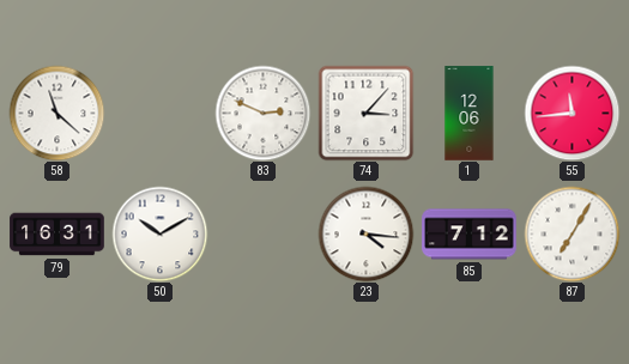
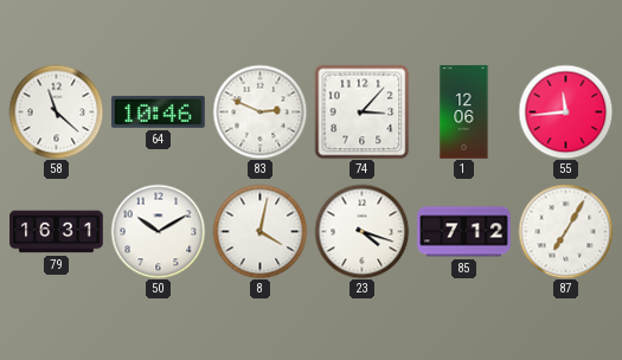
64: none -> 10:46 (159, 111)
8: none -> 4:02 (259, 231)
23: 4:16 -> 4:18 (361, 231)
